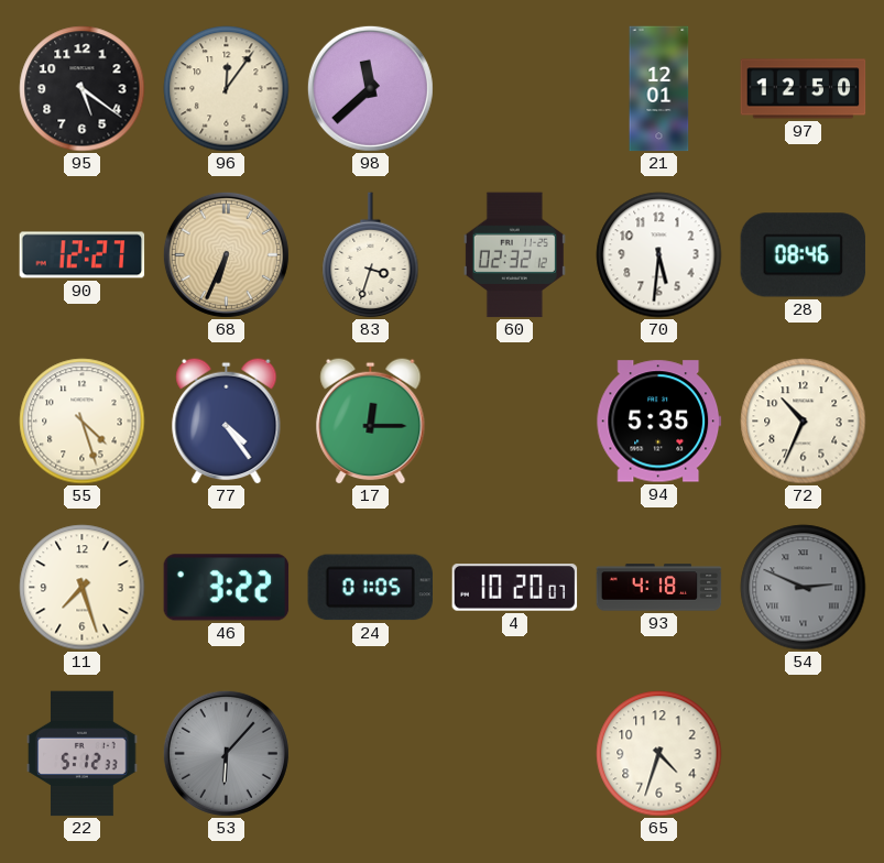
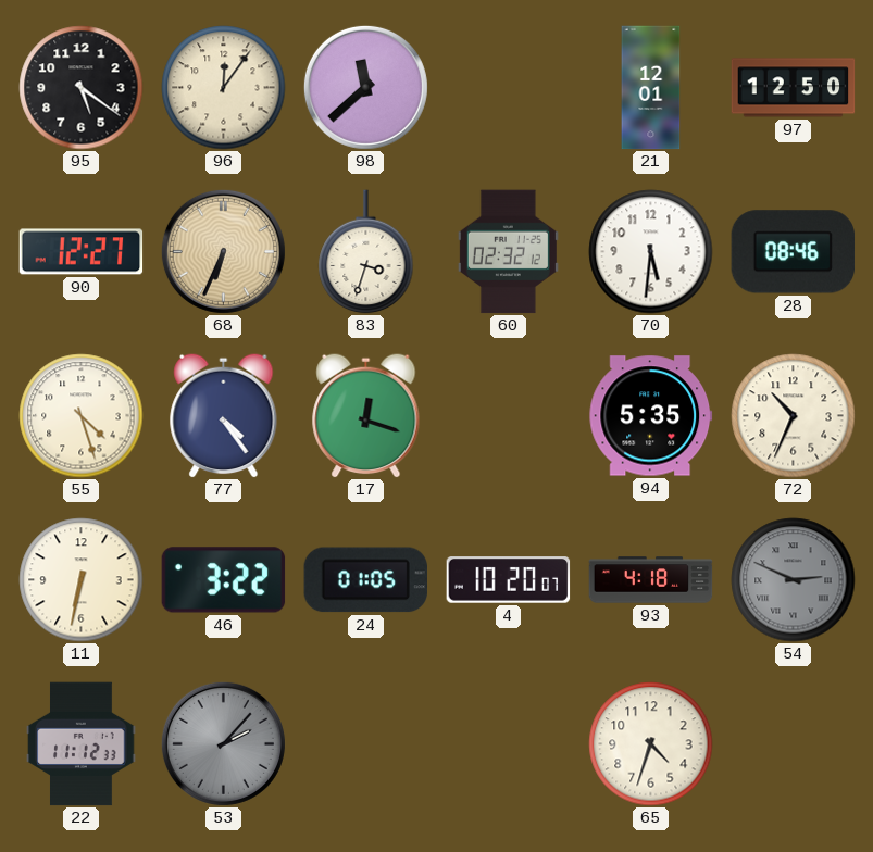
17: 12:15 -> 12:18 (366, 415)
11: 7:27 -> 6:32 (82, 580)
22: 5:12 -> 11:12 (82, 744)
53: 6:07 -> 2:07 (223, 743)
